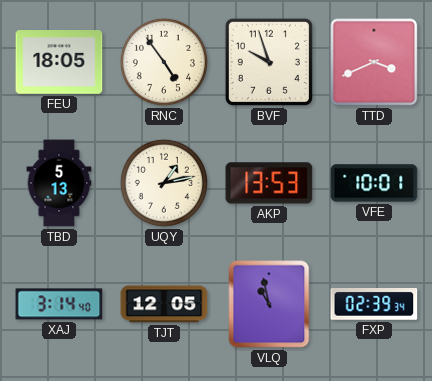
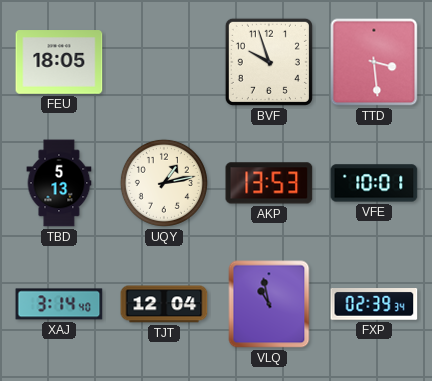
RNC: 4:54 -> none (164, 62)
TTD: 3:41 -> 3:29 (374, 62)
TJT: 12:05 -> 12:04 (164, 304)
